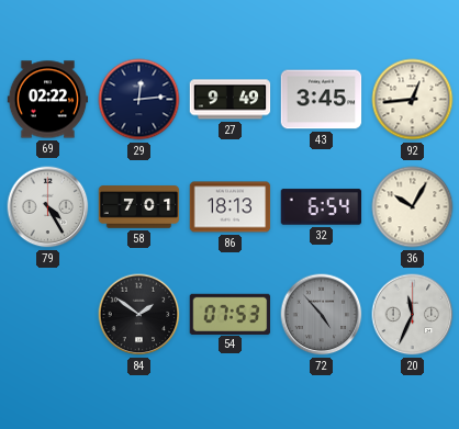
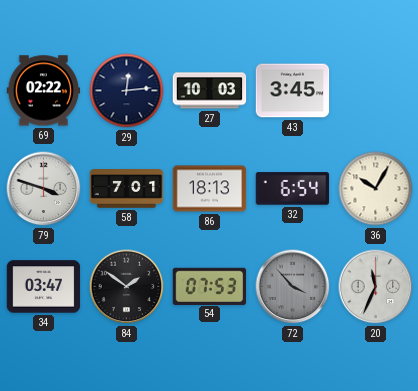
27: 9:49 -> 10:03 (210, 91)
92: 12:44 -> none (413, 100)
79: 4:25 -> 3:48 (44, 189)
34: none -> 03:47 (44, 287)
72: 4:53 -> 3:53 (293, 287)
